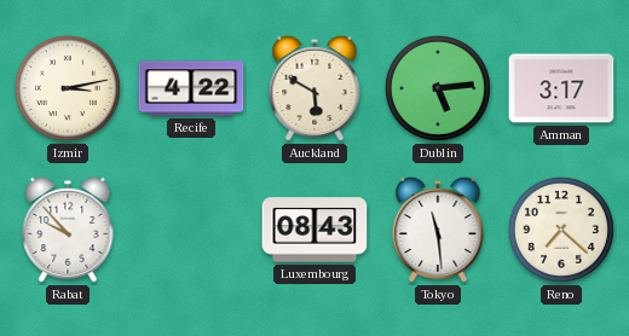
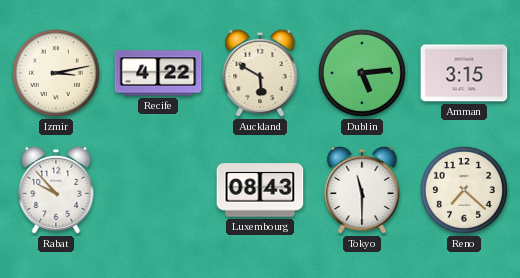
Amman: 3:17 -> 3:15 (464, 73)
Tokyo: 11:29 -> 11:30 (362, 190)
